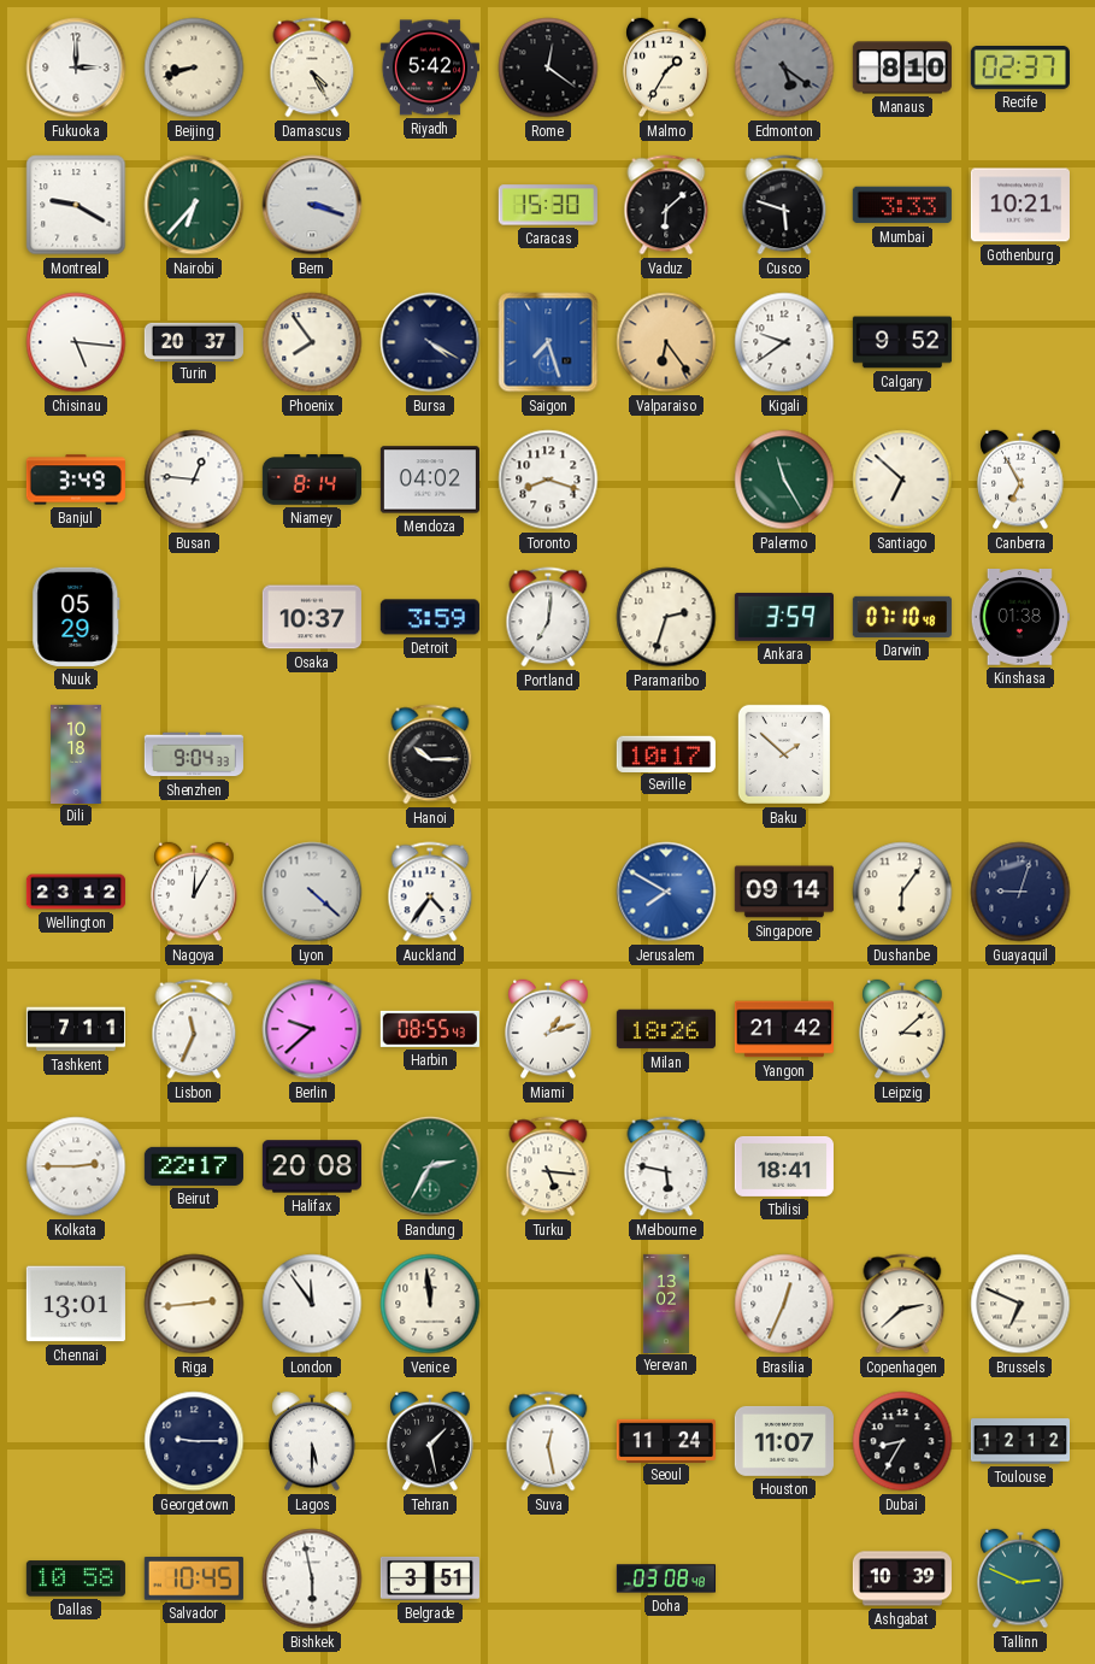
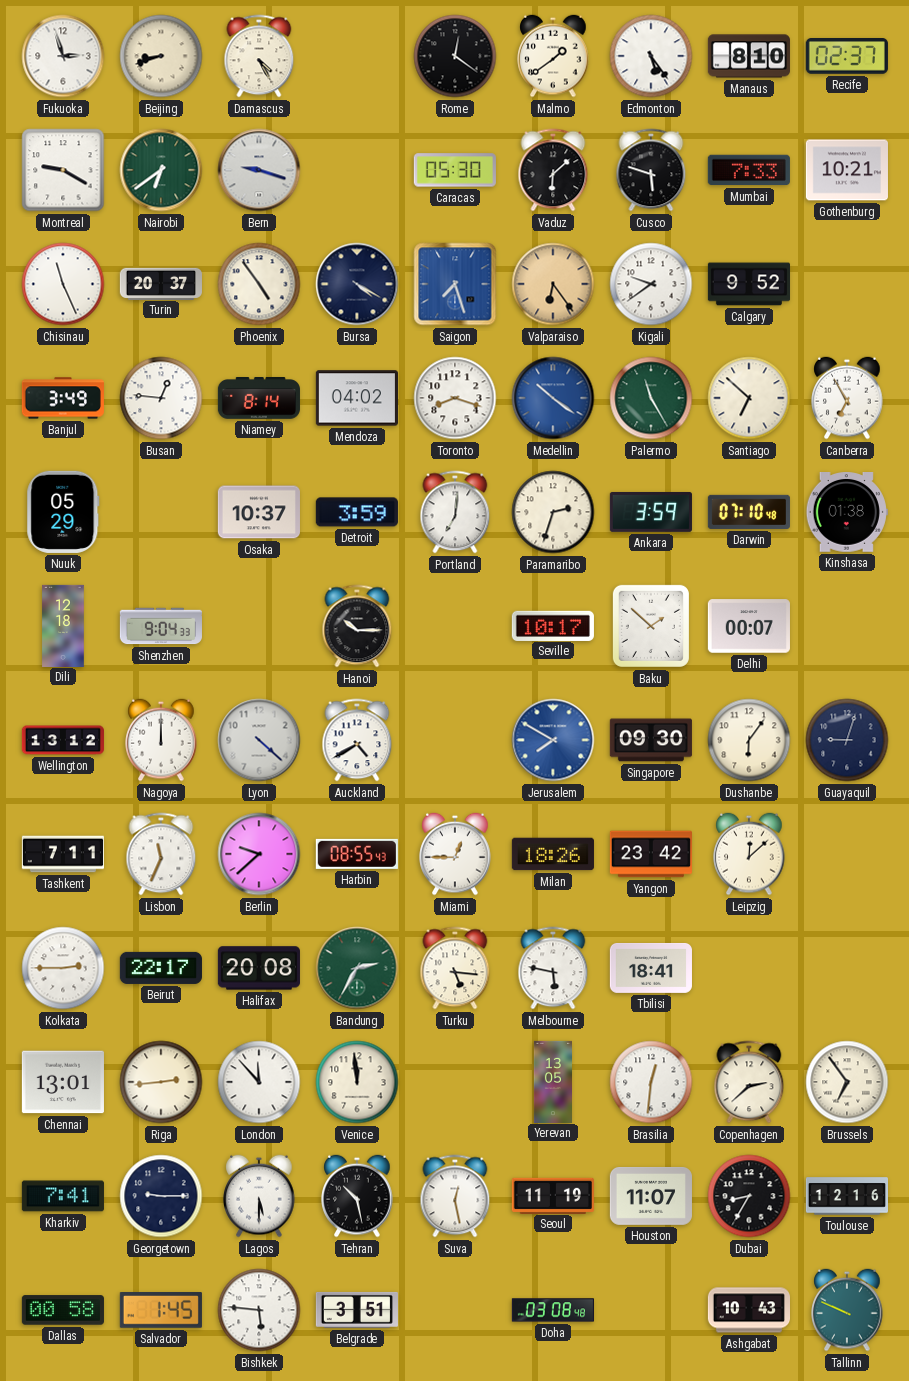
Fukuoka: 3:00 -> 2:57 (63, 56)
Riyadh: 5:42 -> none (430, 67)
Malmo: 1:35 -> 1:39 (553, 56)
Edmonton: 5:21 -> 5:24 (651, 56)
Edmonton dial: grey -> white (651, 56)
Nairobi: 6:37 -> 6:39 (161, 170)
Bern: 3:18 -> 9:18 (259, 170)
Caracas: 15:30 -> 05:30 (455, 170)
Mumbai: 3:33 -> 7:33 (749, 170)
Chisinau: 5:16 -> 11:26 (63, 284)
Phoenix: 7:54 -> 4:54 (259, 284)
Medellin: none -> 10:21 (553, 398)
Dili: 10:18 -> 12:18 (63, 625)
Delhi: none -> 00:07 (749, 626)
Wellington: 23:12 -> 13:12 (63, 740)
Nagoya: 12:05 -> 12:00 (161, 740)
Auckland: 4:36 -> 4:40 (357, 740)
Singapore: 09:14 -> 09:30 (651, 740)
Miami: 1:12 -> 12:45 (455, 854)
Yangon: 21:42 -> 23:42 (651, 854)
Leipzig: 3:08 -> 12:08 (749, 854)
London: 11:54 -> 11:53 (259, 1082)
Yerevan: 13:02 -> 13:05 (552, 1081)
Brasilia: 12:34 -> 12:31 (651, 1082)
Brussels: 6:49 -> 6:54 (847, 1082)
Kharkiv: none -> 7:41 (63, 1196)
Tehran: 1:28 -> 10:28 (357, 1196)
Seoul: 11:24 -> 11:19 (553, 1195)
Toulouse: 12:12 -> 12:16 (846, 1196)
Dallas: 10:58 -> 00:58 (63, 1310)
Salvador: 10:45 -> 1:45 (161, 1311)
Bishkek: 5:58 -> 5:46 (259, 1310)
Ashgabat: 10:39 -> 10:43 (748, 1310)
Tallinn: 2:49 -> 9:49 (847, 1310)
